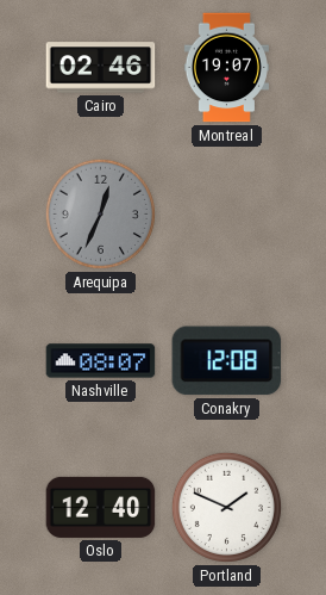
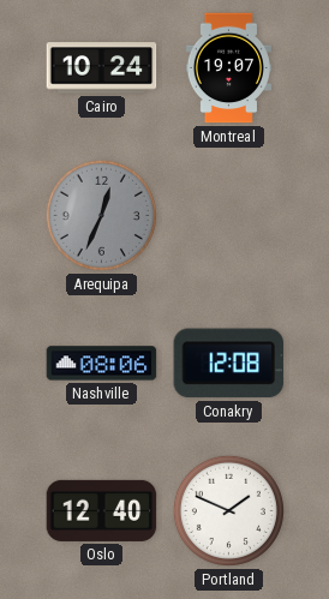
Cairo: 02:46 -> 10:24 (102, 68)
Nashville: 08:07 -> 08:06 (102, 364)
